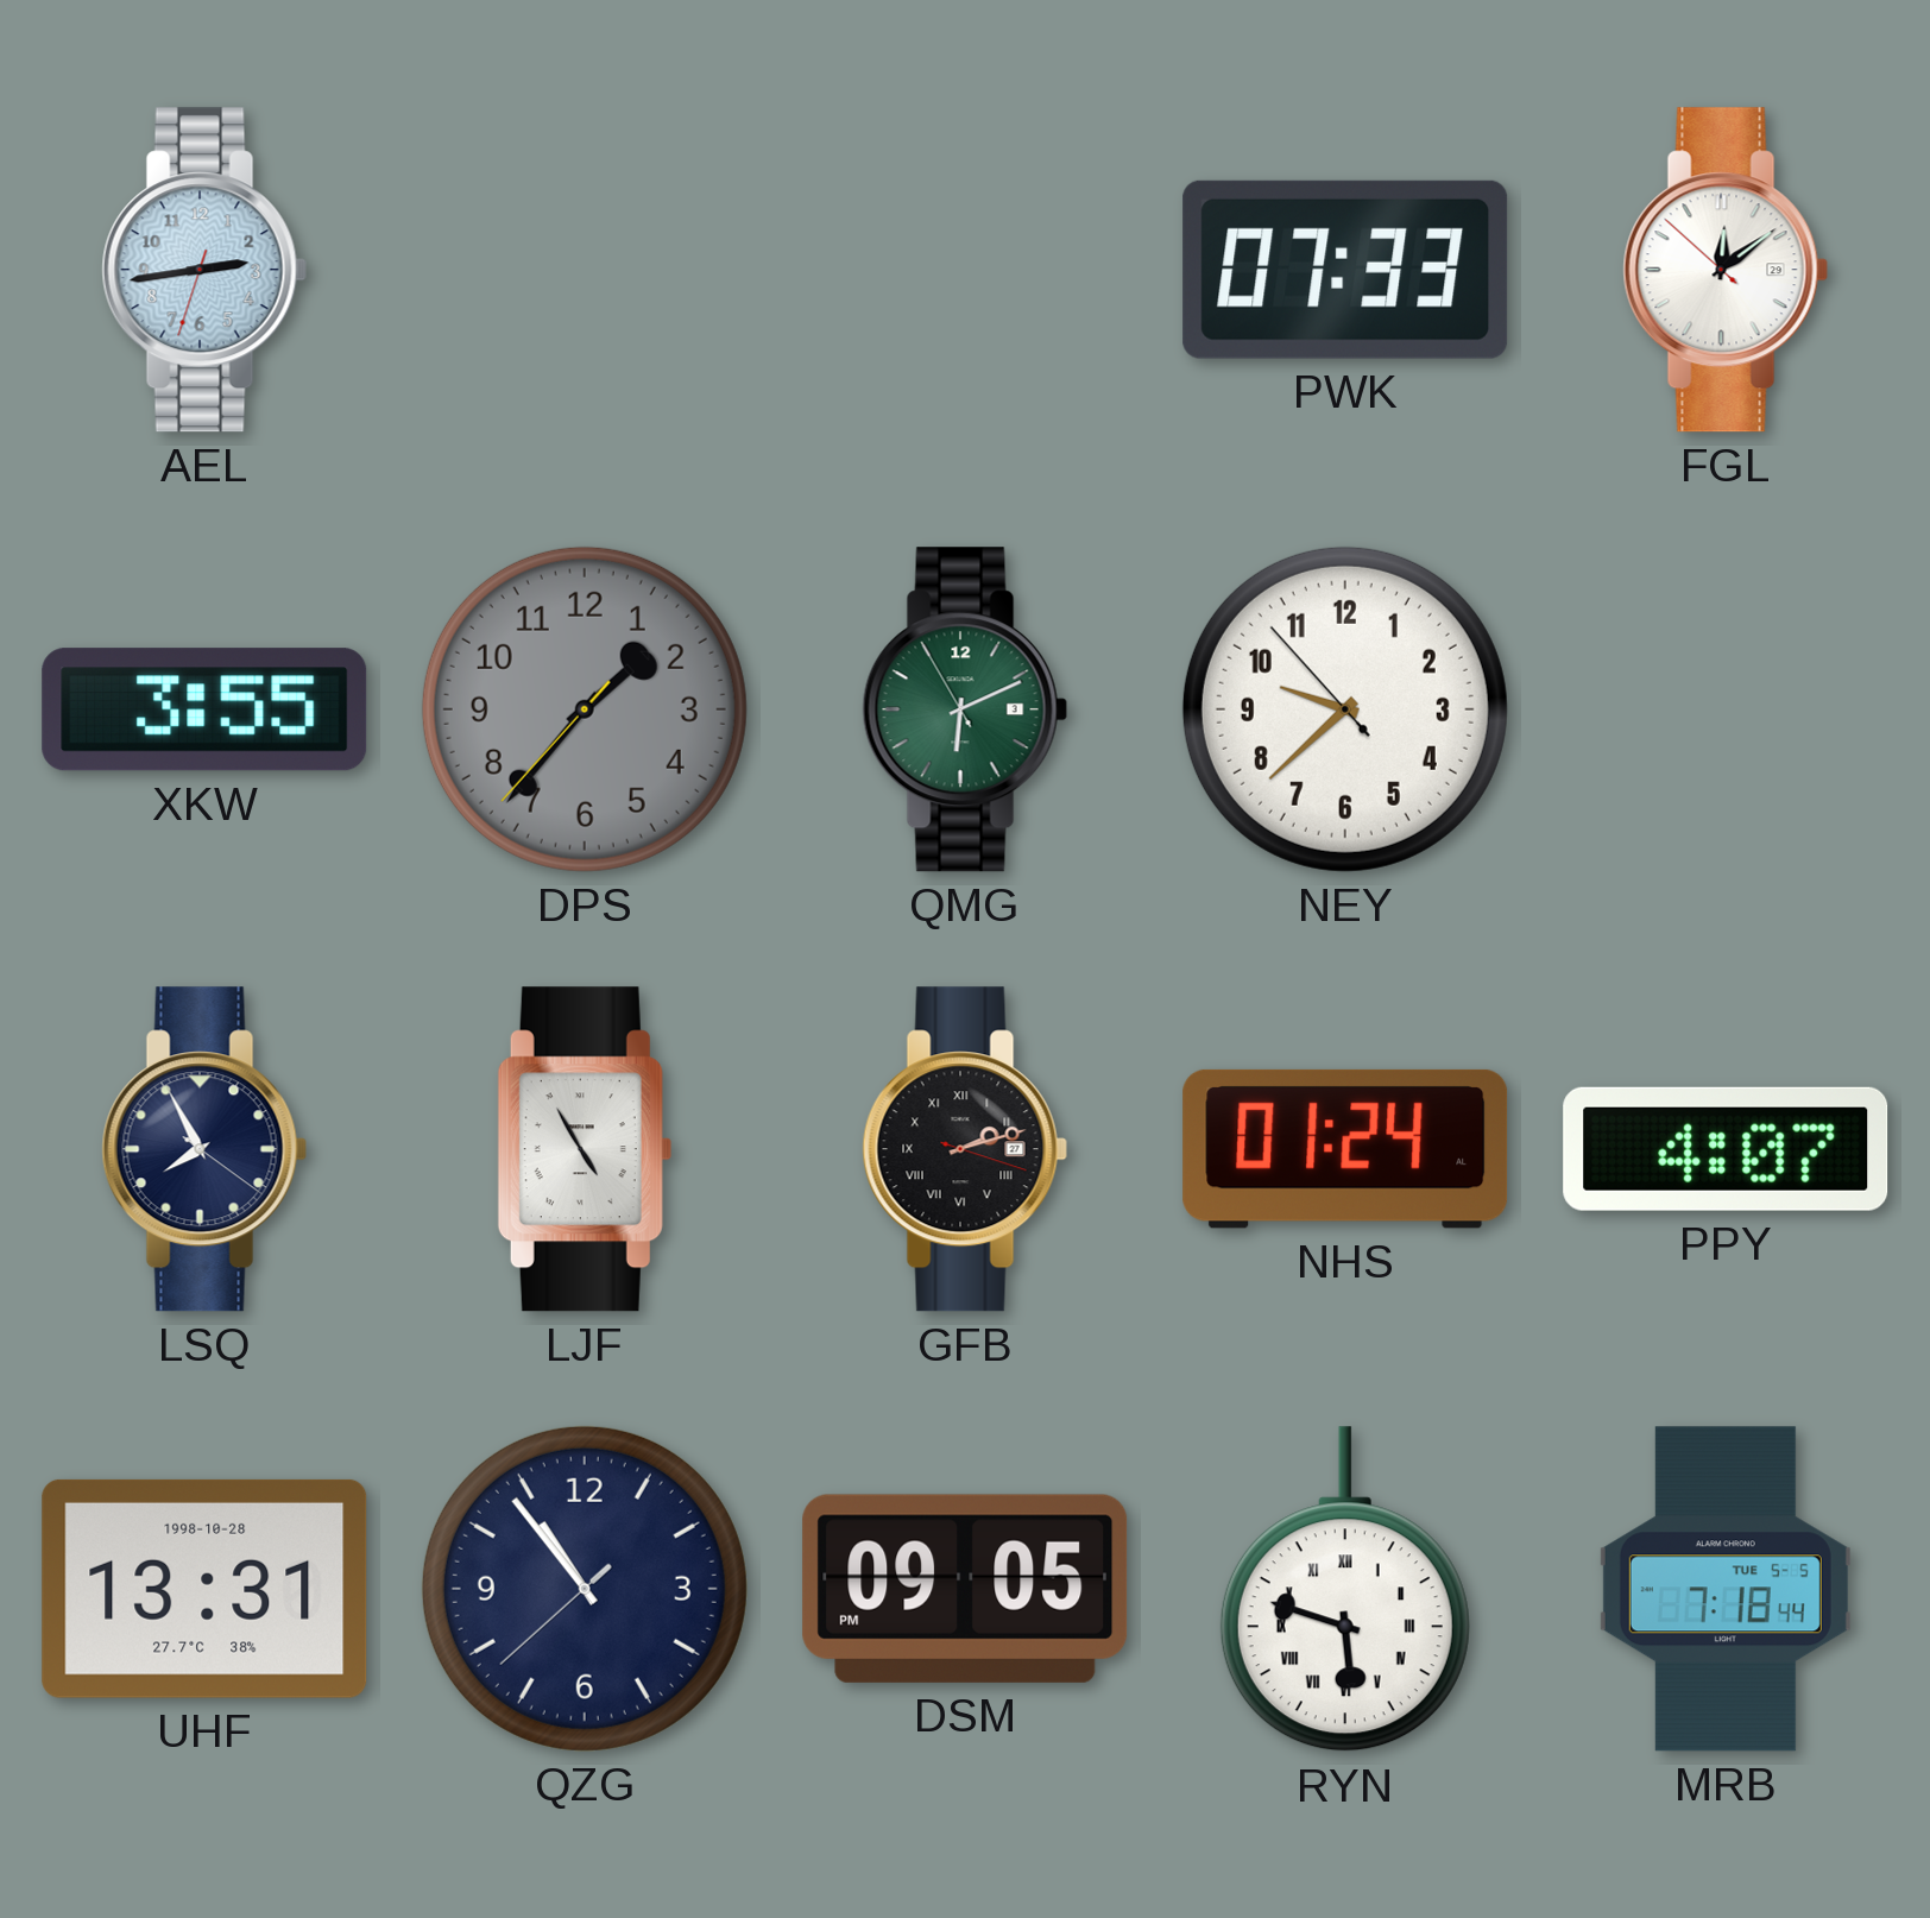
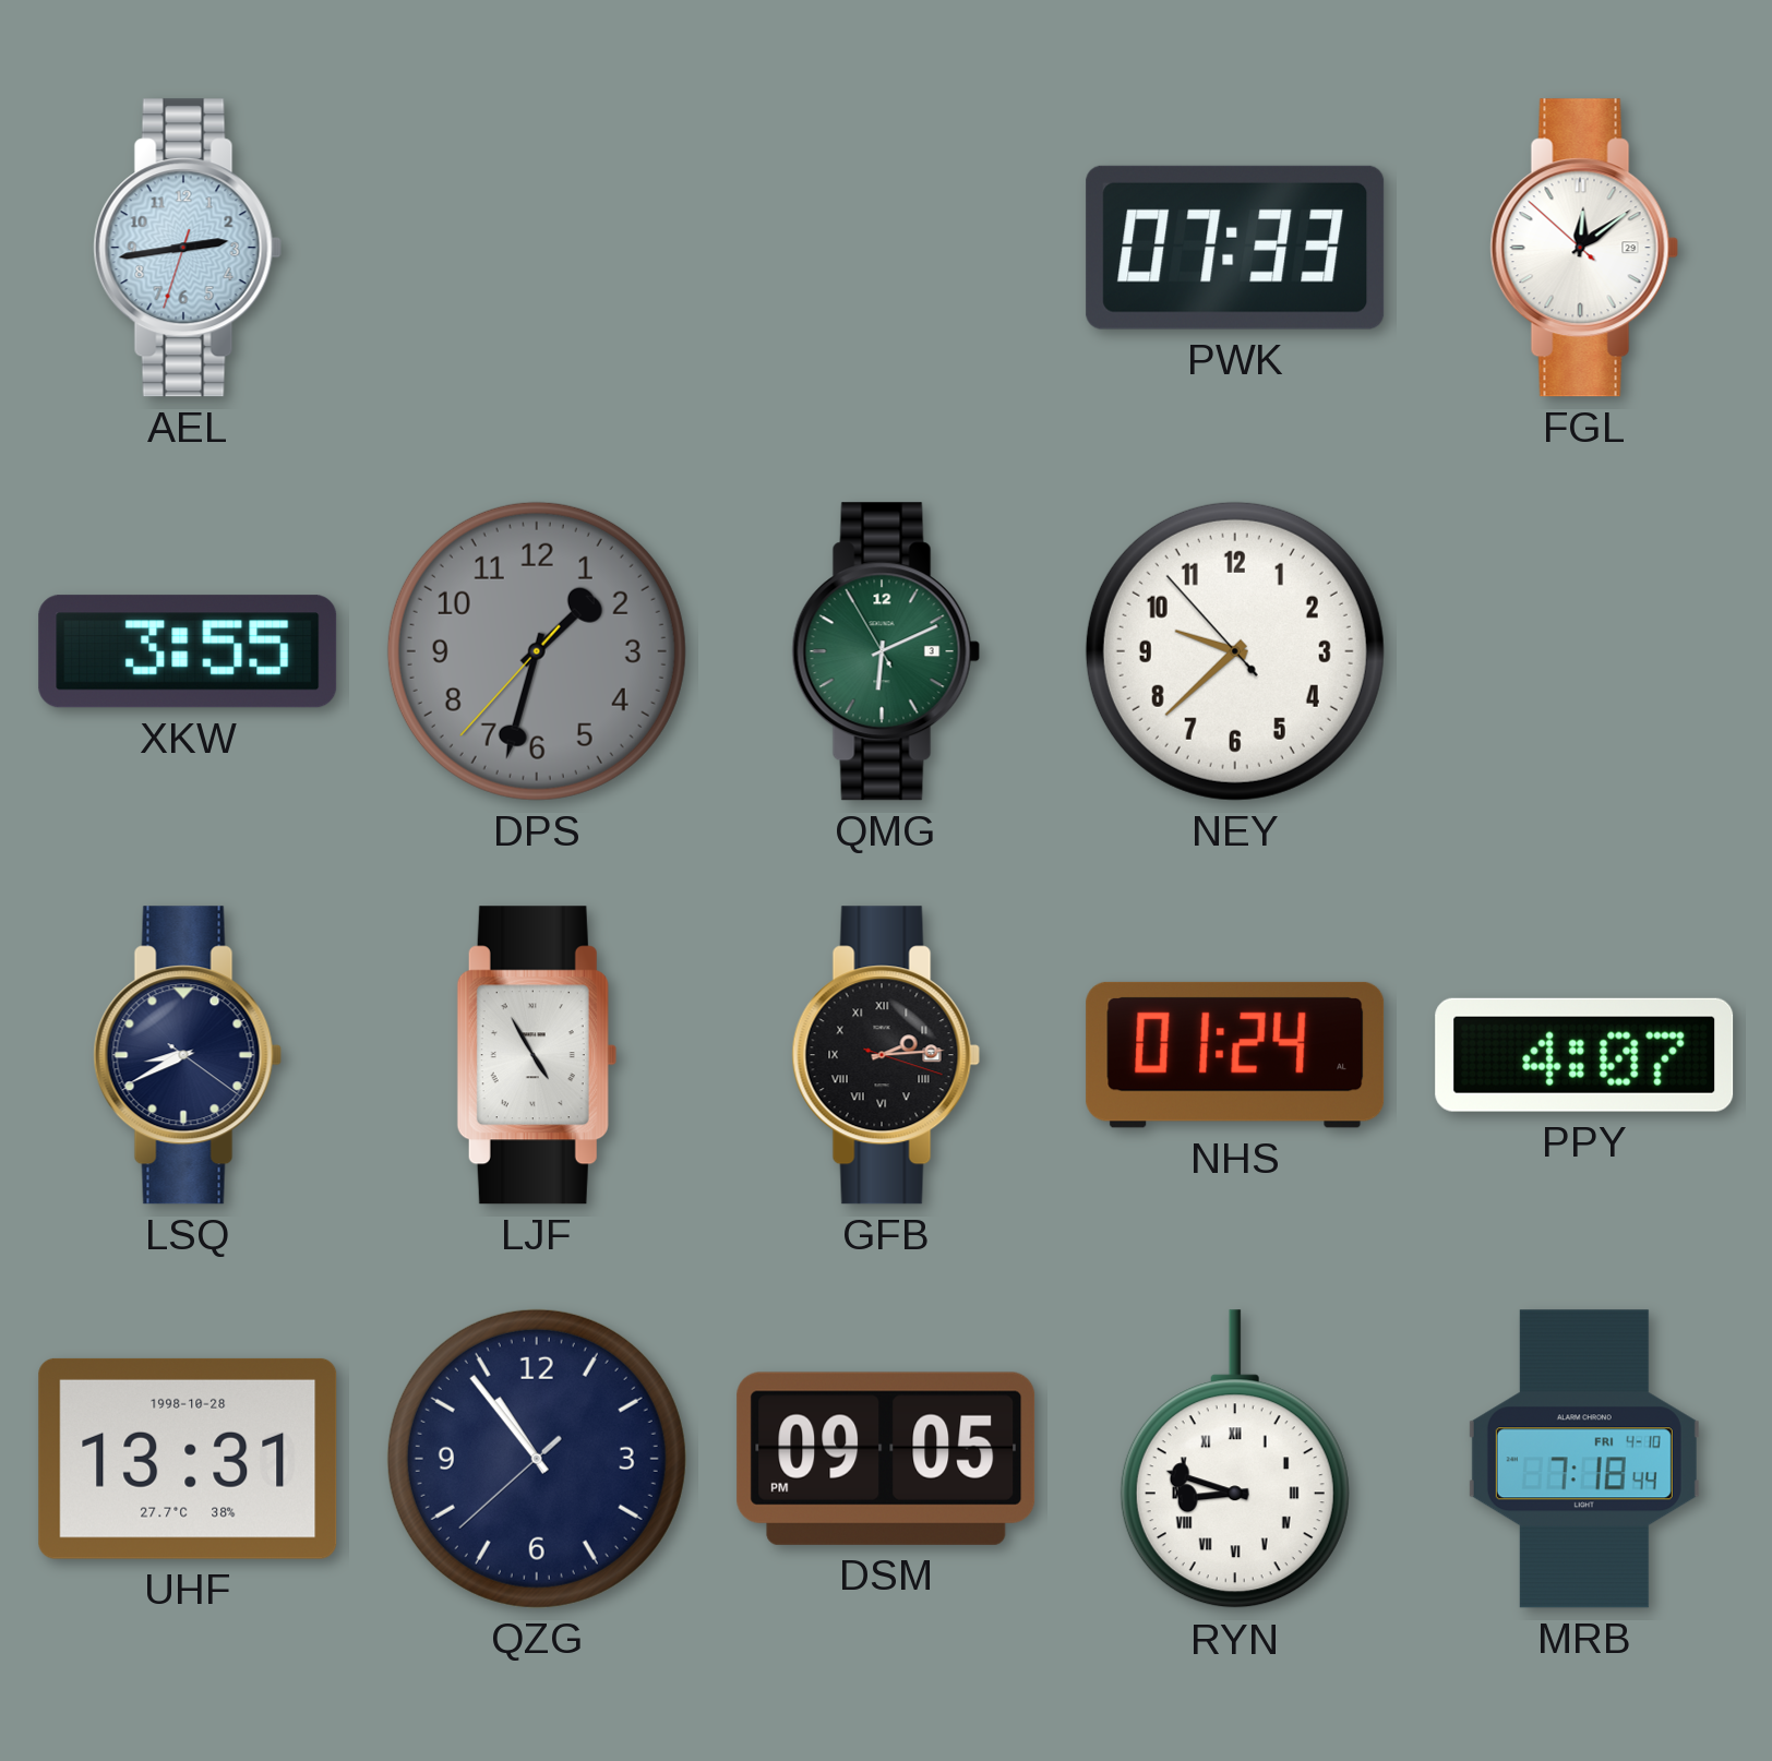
DPS: 1:36 -> 1:32 (537, 651)
LSQ: 7:55 -> 8:40 (188, 1055)
GFB: 2:12 -> 2:14 (886, 1055)
RYN: 5:48 -> 8:48 (1235, 1460)
MRB date: TUE 5-5 -> FRI 4-10 (1584, 1459)
